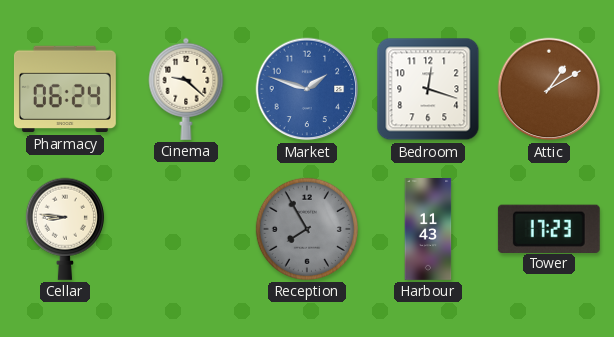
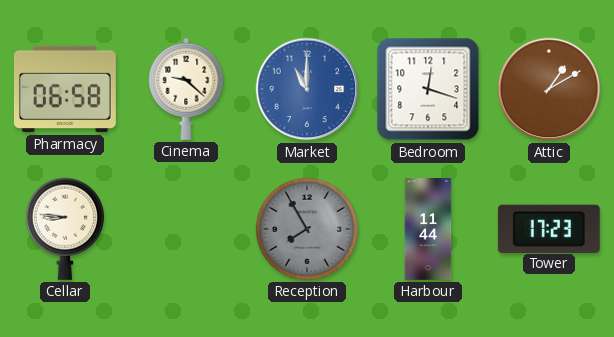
Pharmacy: 06:24 -> 06:58 (65, 89)
Market: 1:48 -> 11:00 (307, 89)
Harbour: 11:43 -> 11:44 (428, 230)
